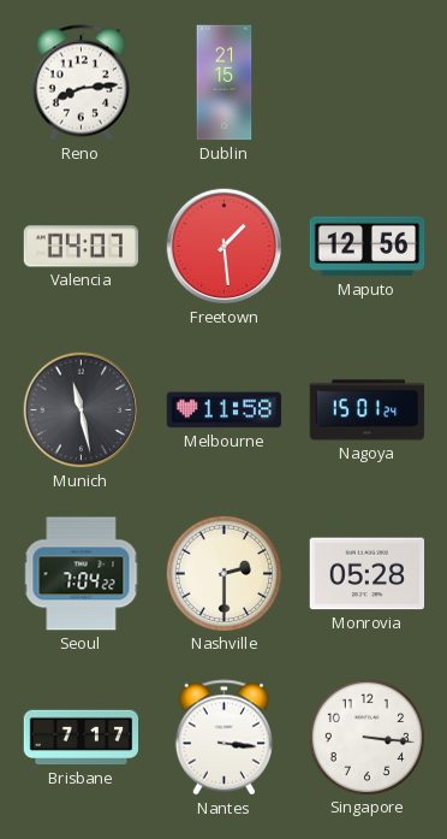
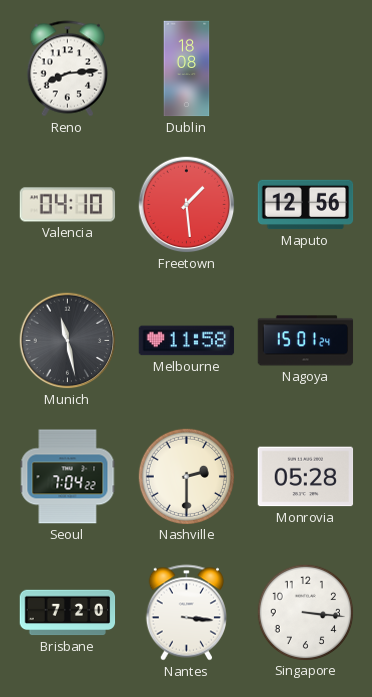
Dublin: 21:15 -> 18:08 (187, 69)
Valencia: 04:07 -> 04:10 (68, 205)
Brisbane: 7:17 -> 7:20 (68, 613)
